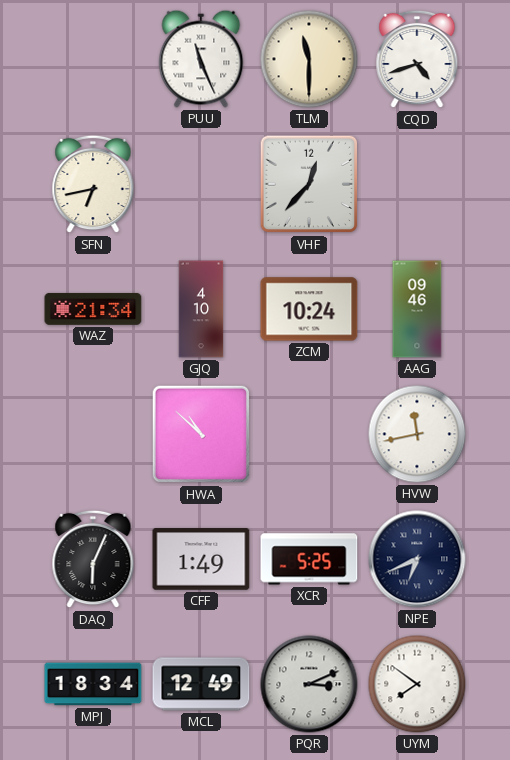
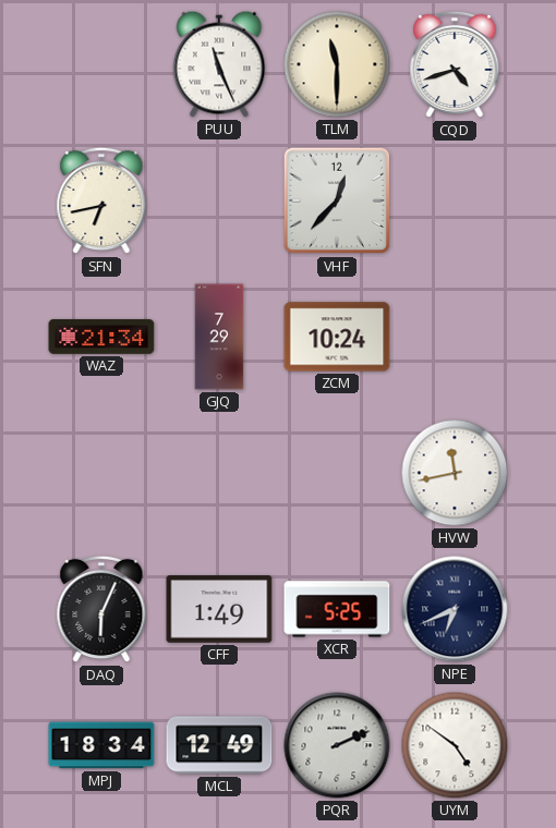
GJQ: 4:10 -> 7:29 (219, 337)
AAG: 09:46 -> none (417, 309)
HWA: 10:52 -> none (201, 434)
PQR: 3:11 -> 2:11 (337, 745)
UYM: 7:51 -> 4:51 (455, 745)
